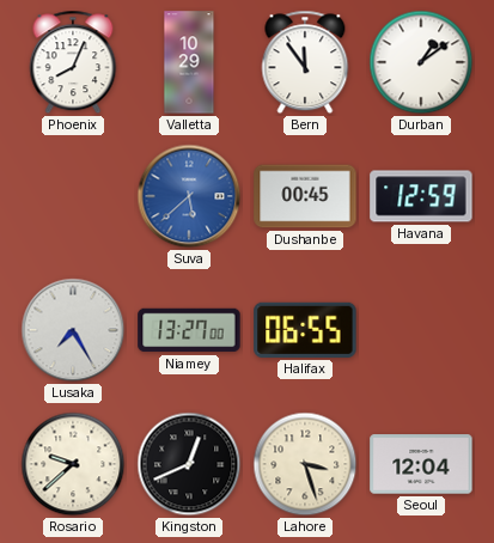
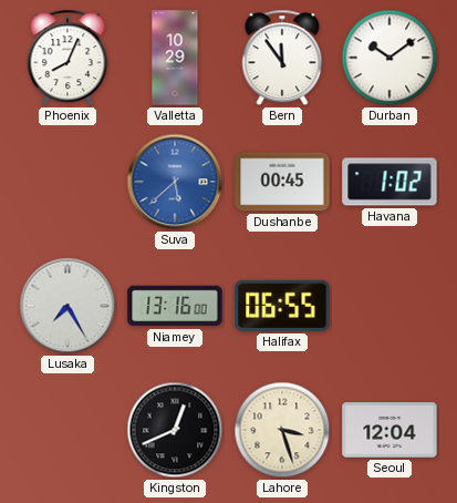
Durban: 1:09 -> 10:09 (390, 58)
Havana: 12:59 -> 1:02 (390, 182)
Niamey: 13:27 -> 13:16 (175, 306)
Rosario: 9:38 -> none (73, 464)
